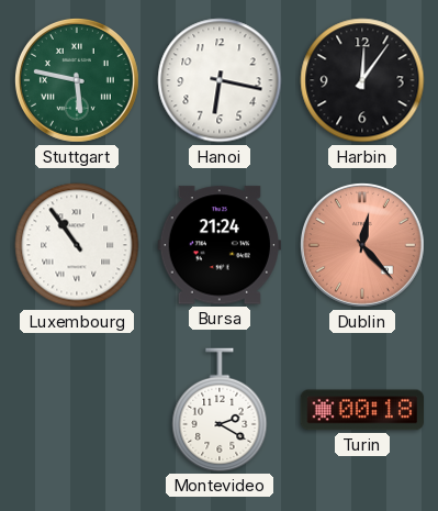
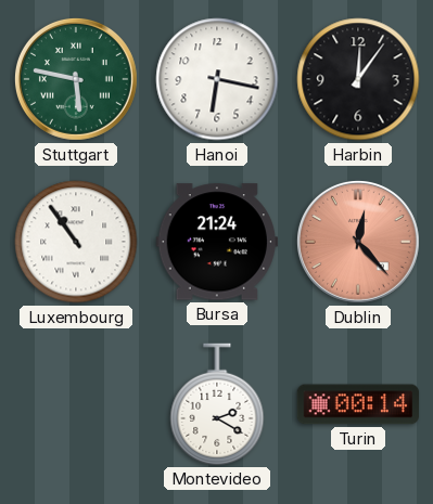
Turin: 00:18 -> 00:14 (358, 404)
